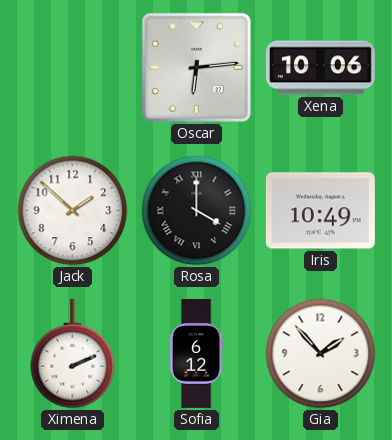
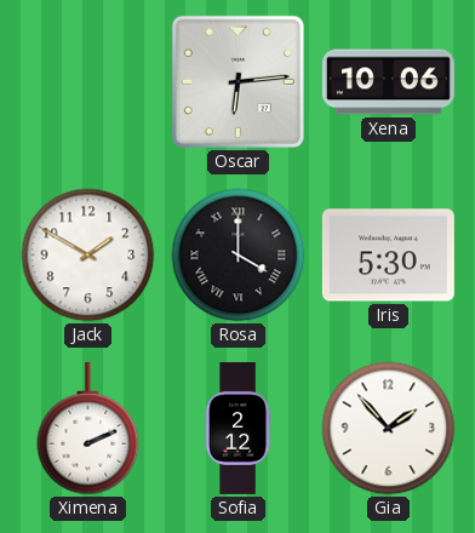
Jack: 1:52 -> 1:50 (88, 256)
Iris: 10:49 -> 5:30 (388, 256)
Sofia: 6:12 -> 2:12 (237, 429)
